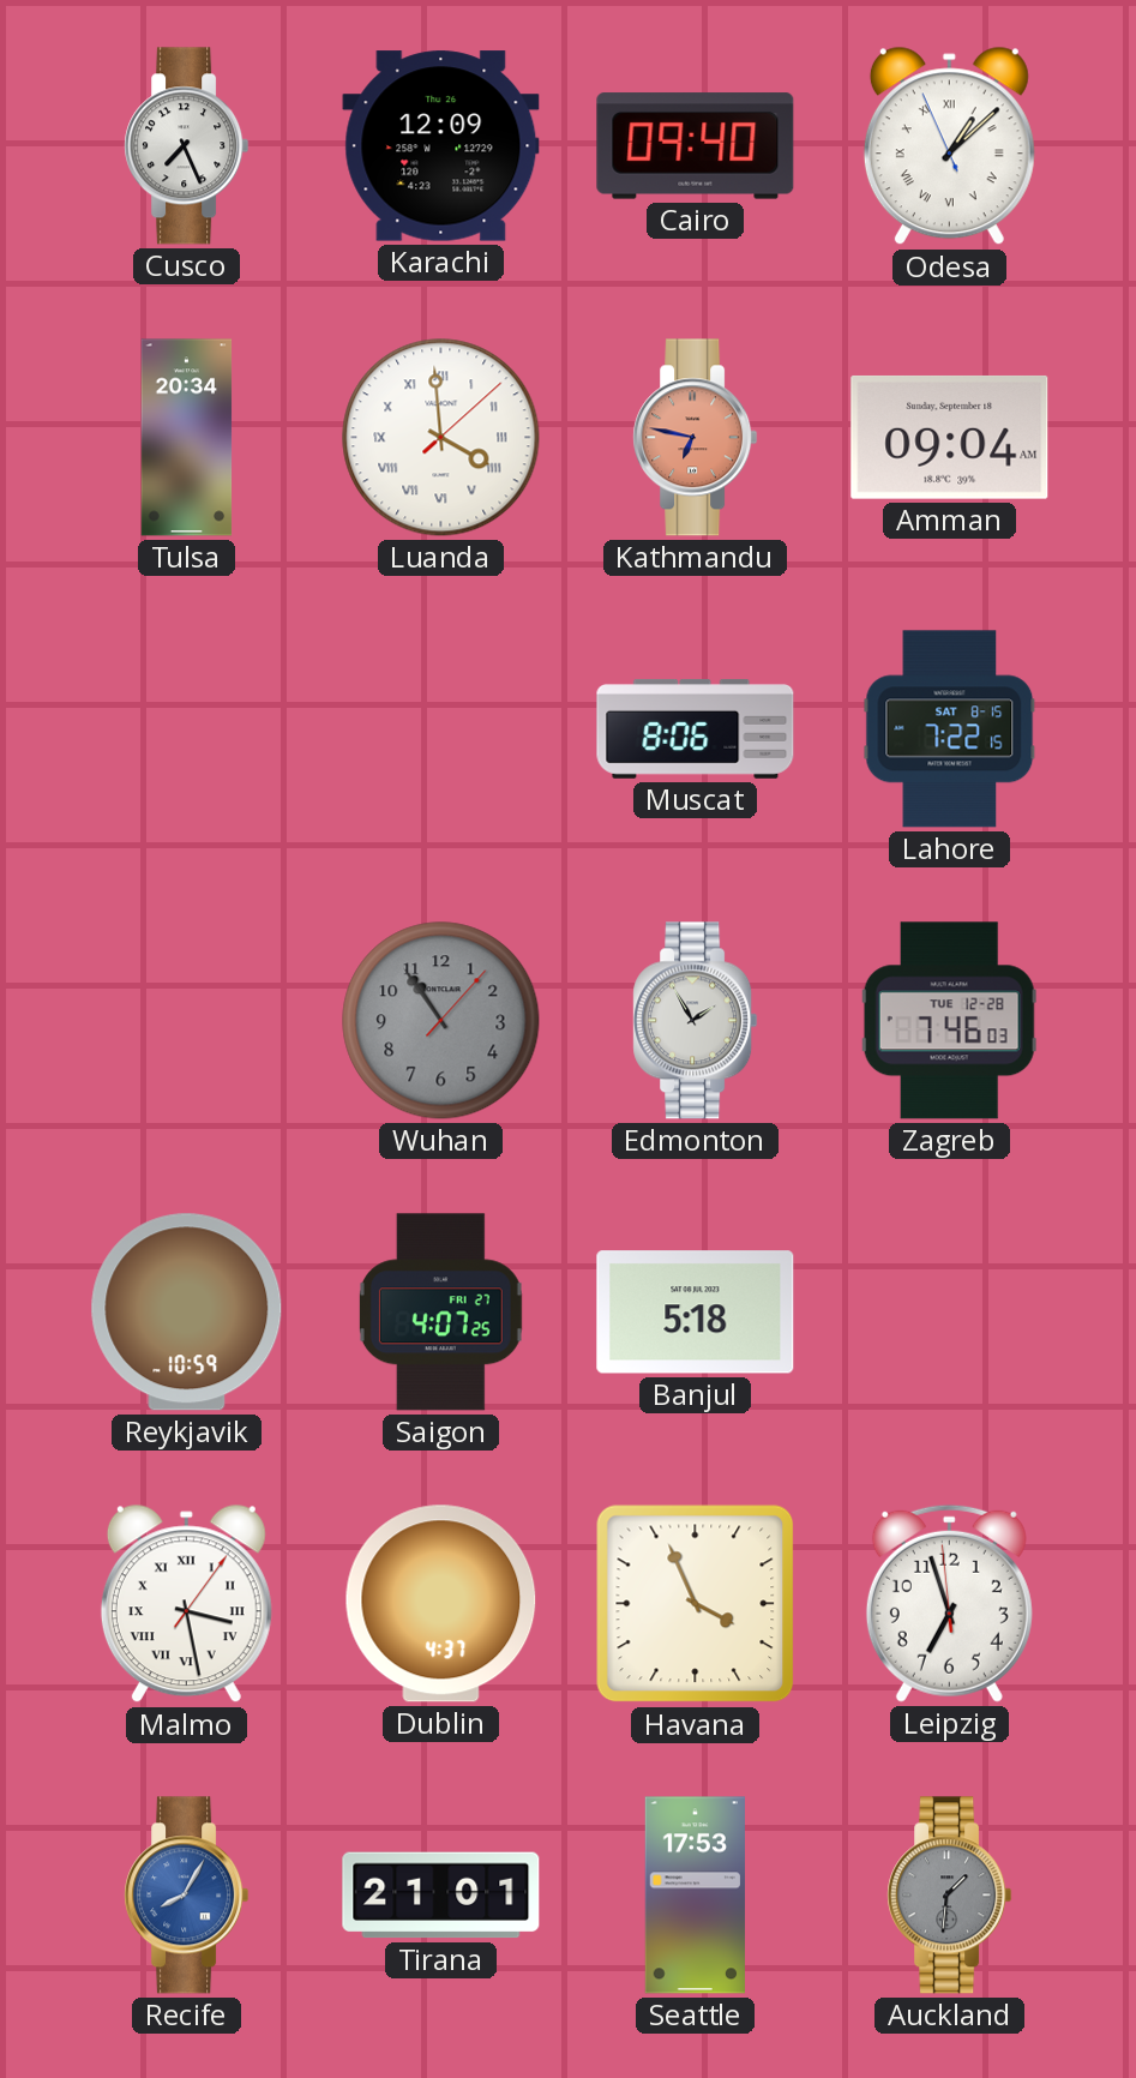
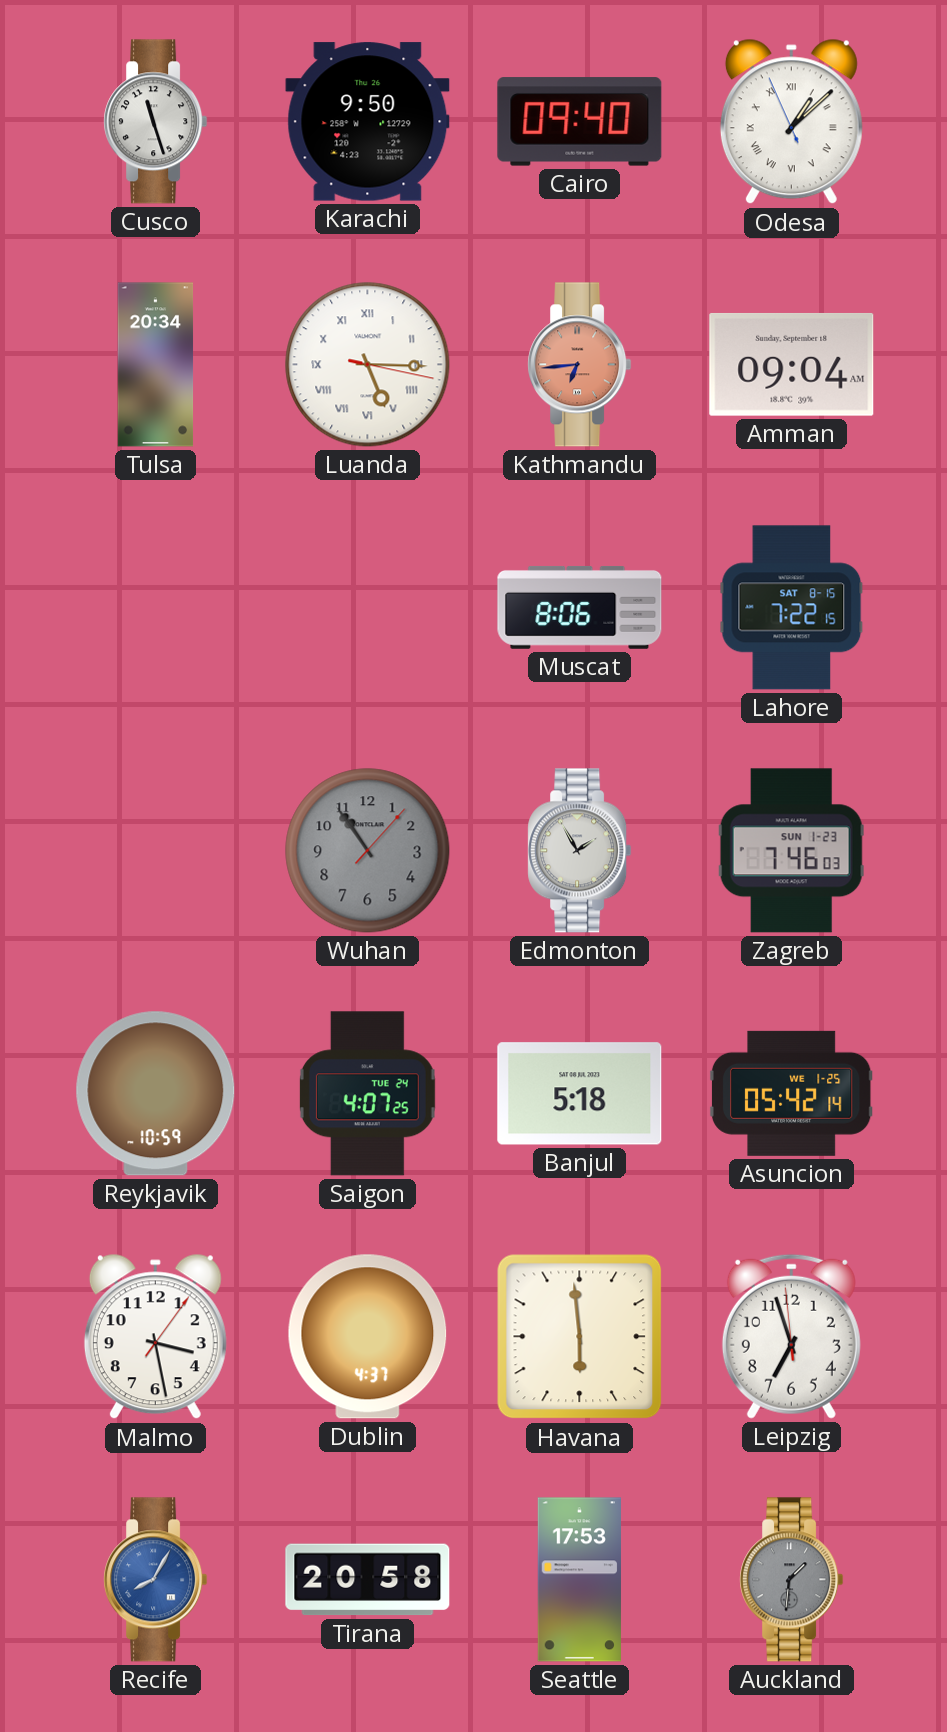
Cusco: 7:26 -> 11:27 (156, 122)
Karachi: 12:09 -> 9:50 (368, 122)
Luanda: 3:59 -> 5:15 (368, 365)
Kathmandu: 6:47 -> 6:44 (580, 365)
Zagreb date: TUE 12-28 -> SUN 1-23 (791, 851)
Saigon date: FRI 27 -> TUE 24 (367, 1094)
Asuncion: none -> 05:42 (791, 1093)
Malmo numerals: Roman -> Arabic (155, 1337)
Havana: 3:56 -> 5:59 (580, 1337)
Tirana: 21:01 -> 20:58 (368, 1580)
